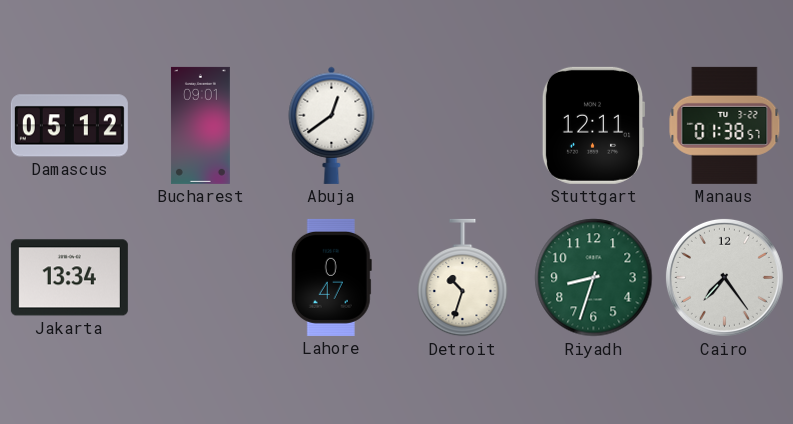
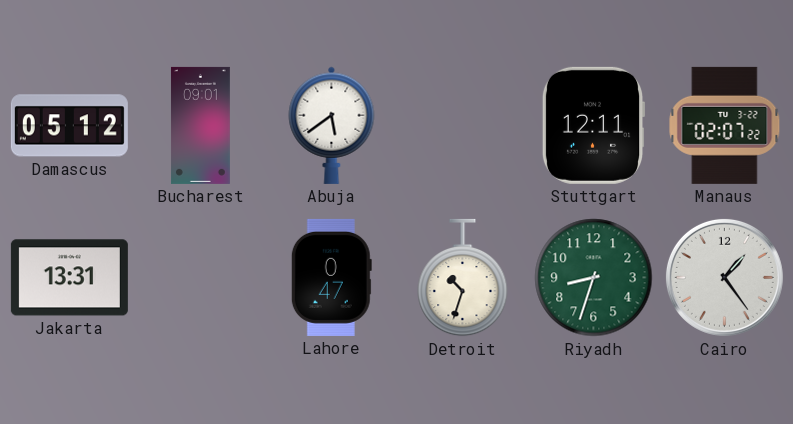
Abuja: 12:39 -> 5:39 (332, 125)
Manaus: 01:38 -> 02:07 (725, 125)
Jakarta: 13:34 -> 13:31 (69, 278)
Cairo: 7:24 -> 1:24 (724, 277)
